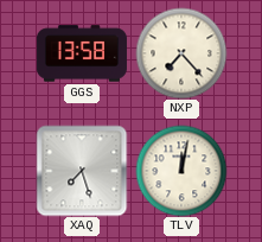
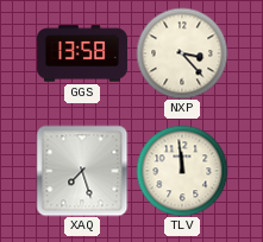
NXP: 7:23 -> 3:23 (182, 53)
TLV: 12:02 -> 11:59 (182, 171)
